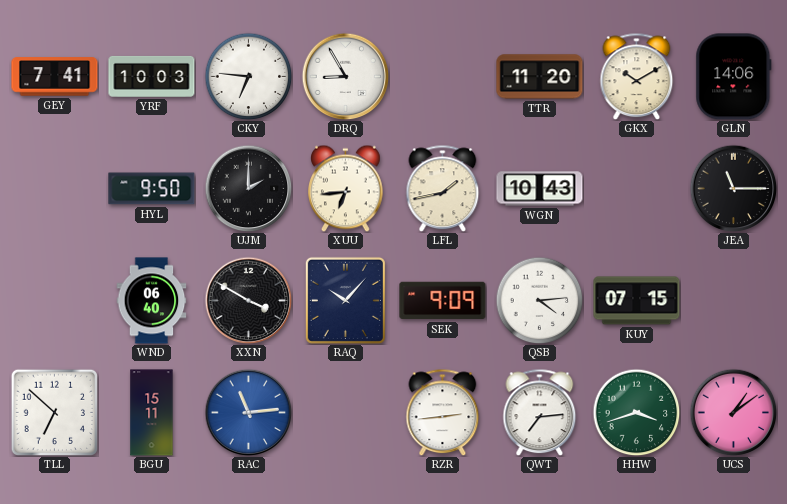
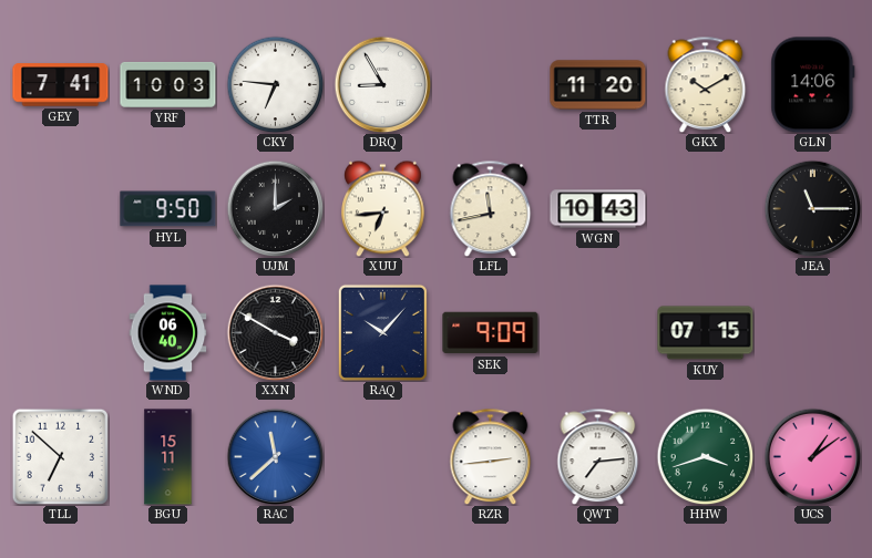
LFL: 1:43 -> 11:43 (491, 208)
QSB: 4:14 -> none (539, 300)
RAC: 11:14 -> 11:38 (275, 456)
